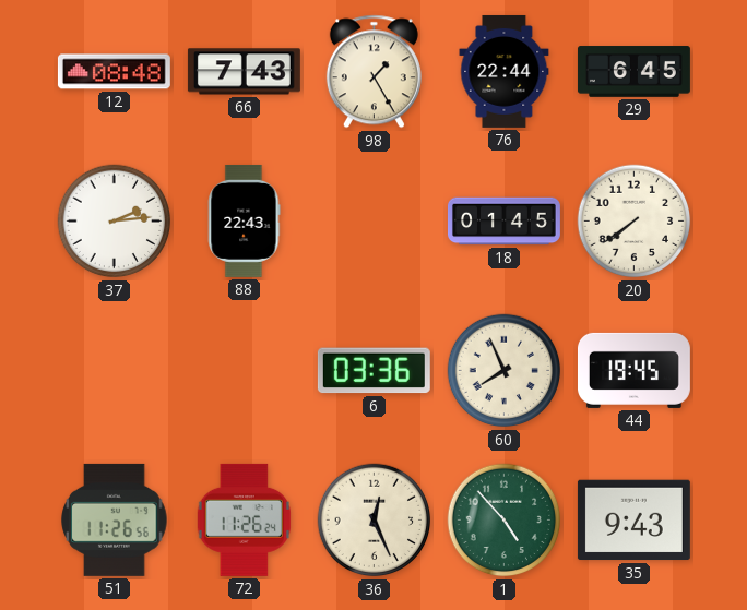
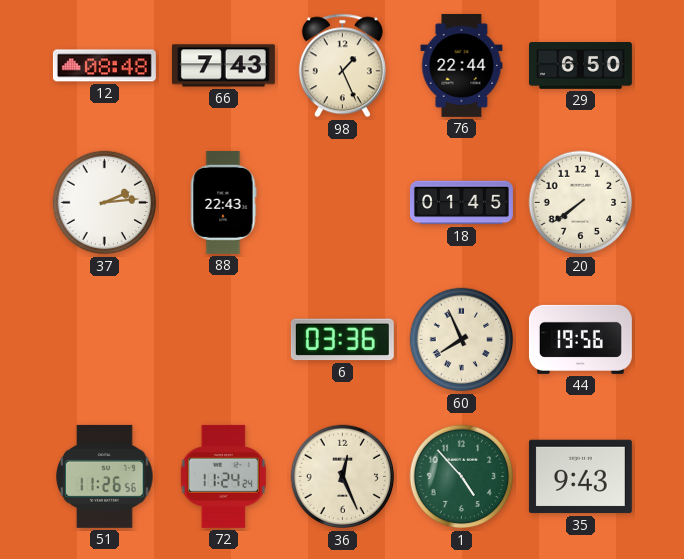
98: 1:25 -> 1:26 (342, 66)
29: 6:45 -> 6:50 (580, 66)
44: 19:45 -> 19:56 (580, 339)
72: 11:26 -> 11:24 (223, 476)
